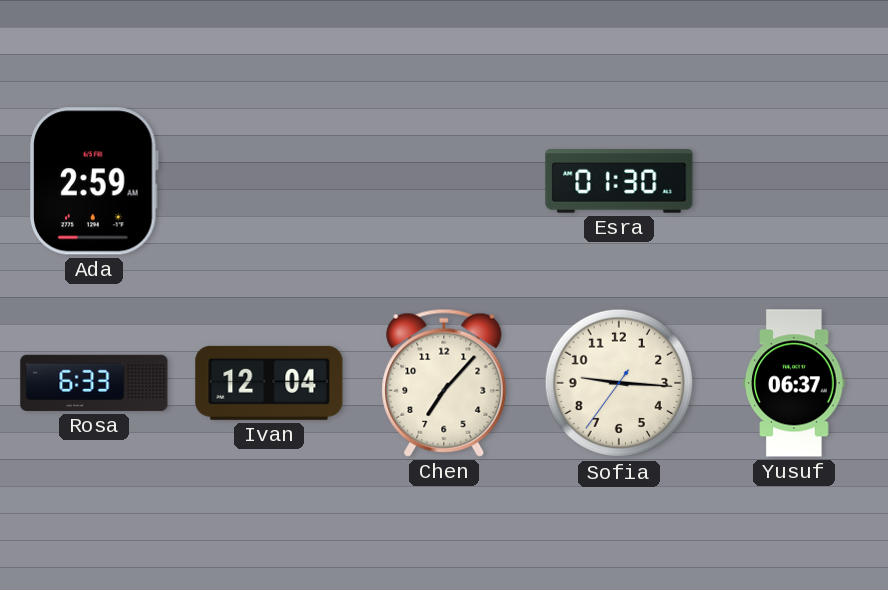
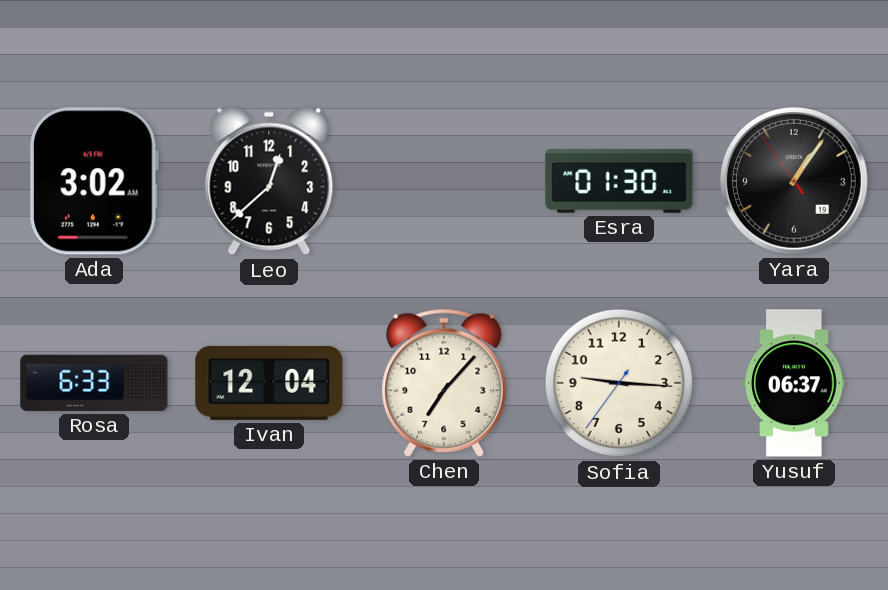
Ada: 2:59 -> 3:02 (95, 181)
Leo: none -> 12:38 (269, 181)
Yara: none -> 1:05 (795, 182)
